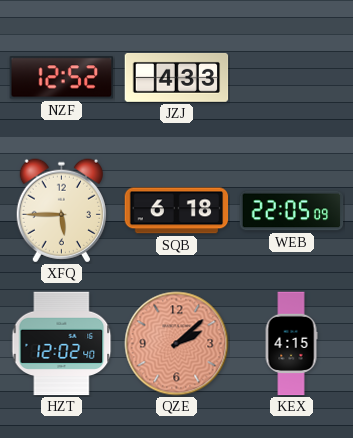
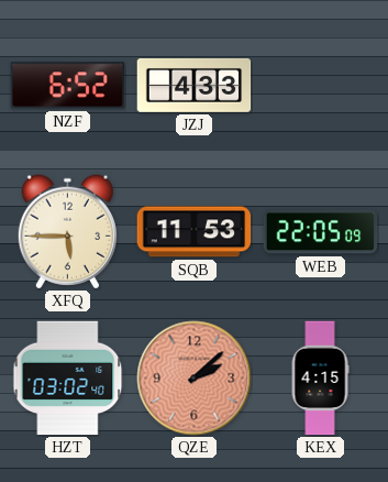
NZF: 12:52 -> 6:52 (68, 86)
SQB: 6:18 -> 11:53 (195, 232)
HZT: 12:02 -> 03:02 (68, 379)
